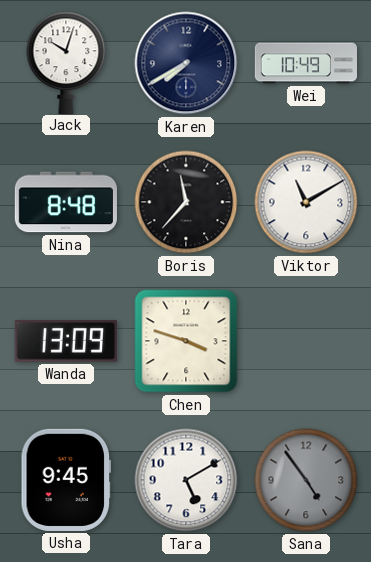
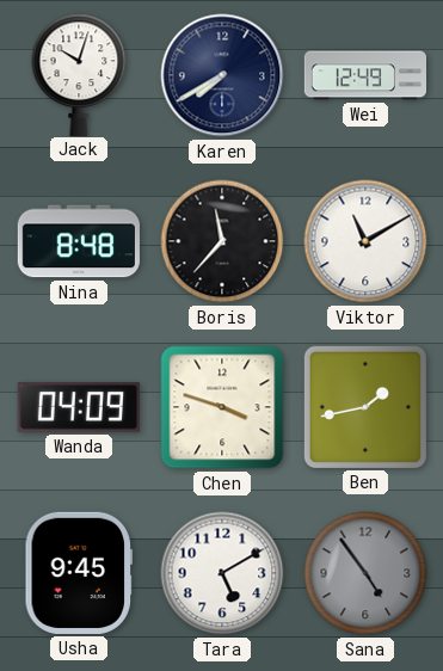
Wei: 10:49 -> 12:49 (364, 75)
Wanda: 13:09 -> 04:09 (79, 407)
Ben: none -> 1:43 (365, 407)
